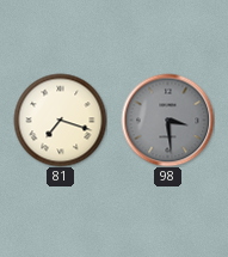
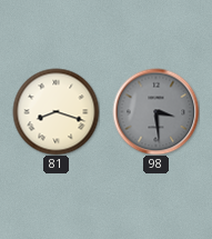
81: 7:18 -> 8:18 (55, 111)
